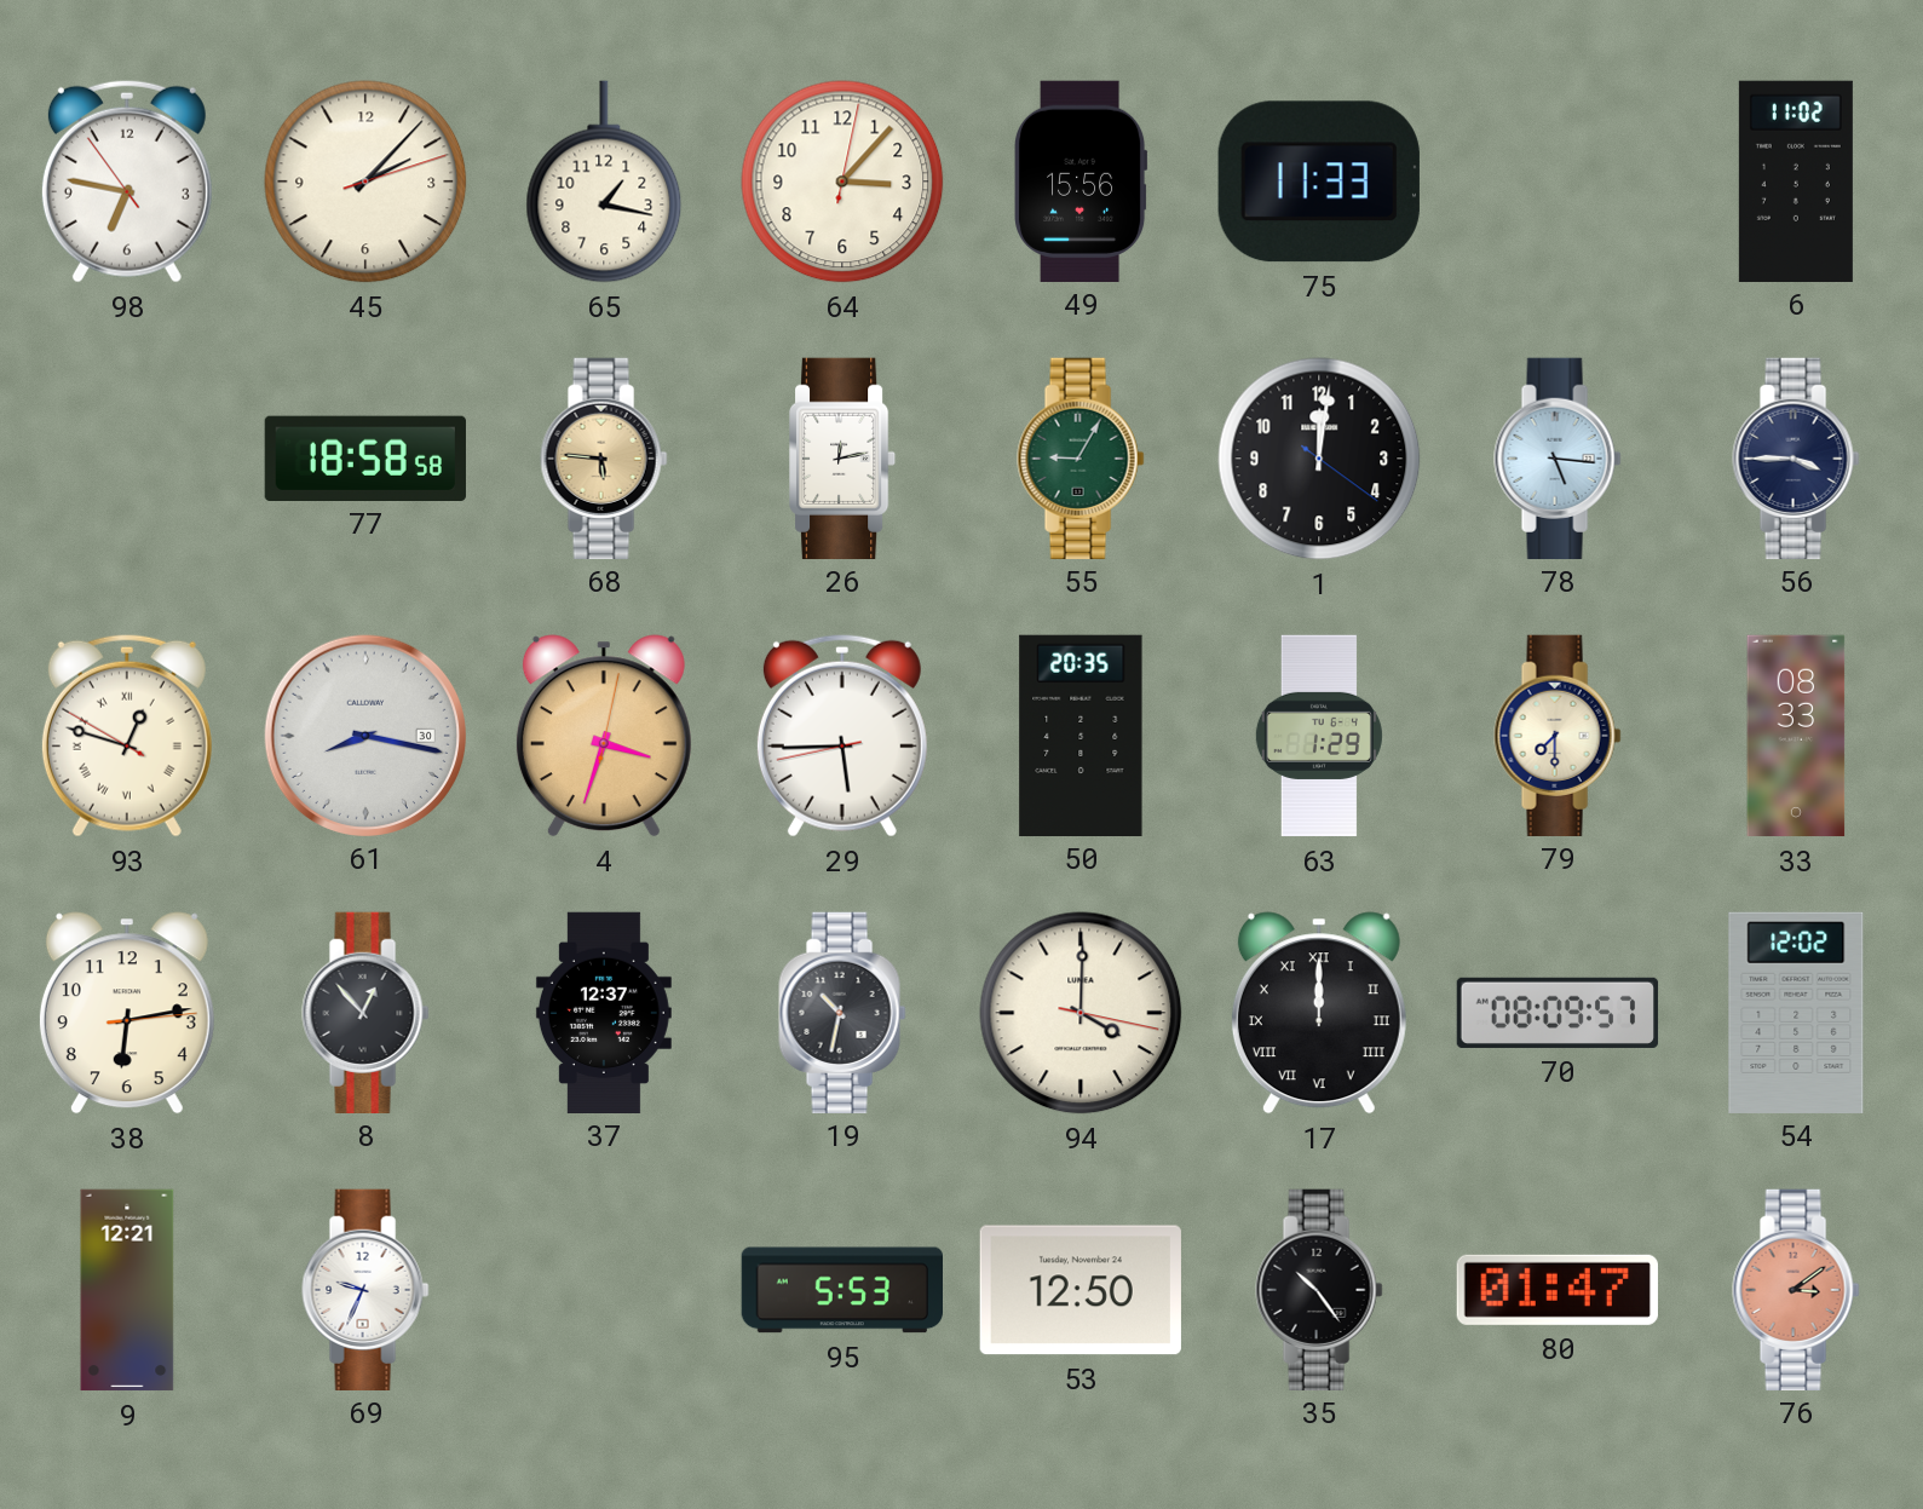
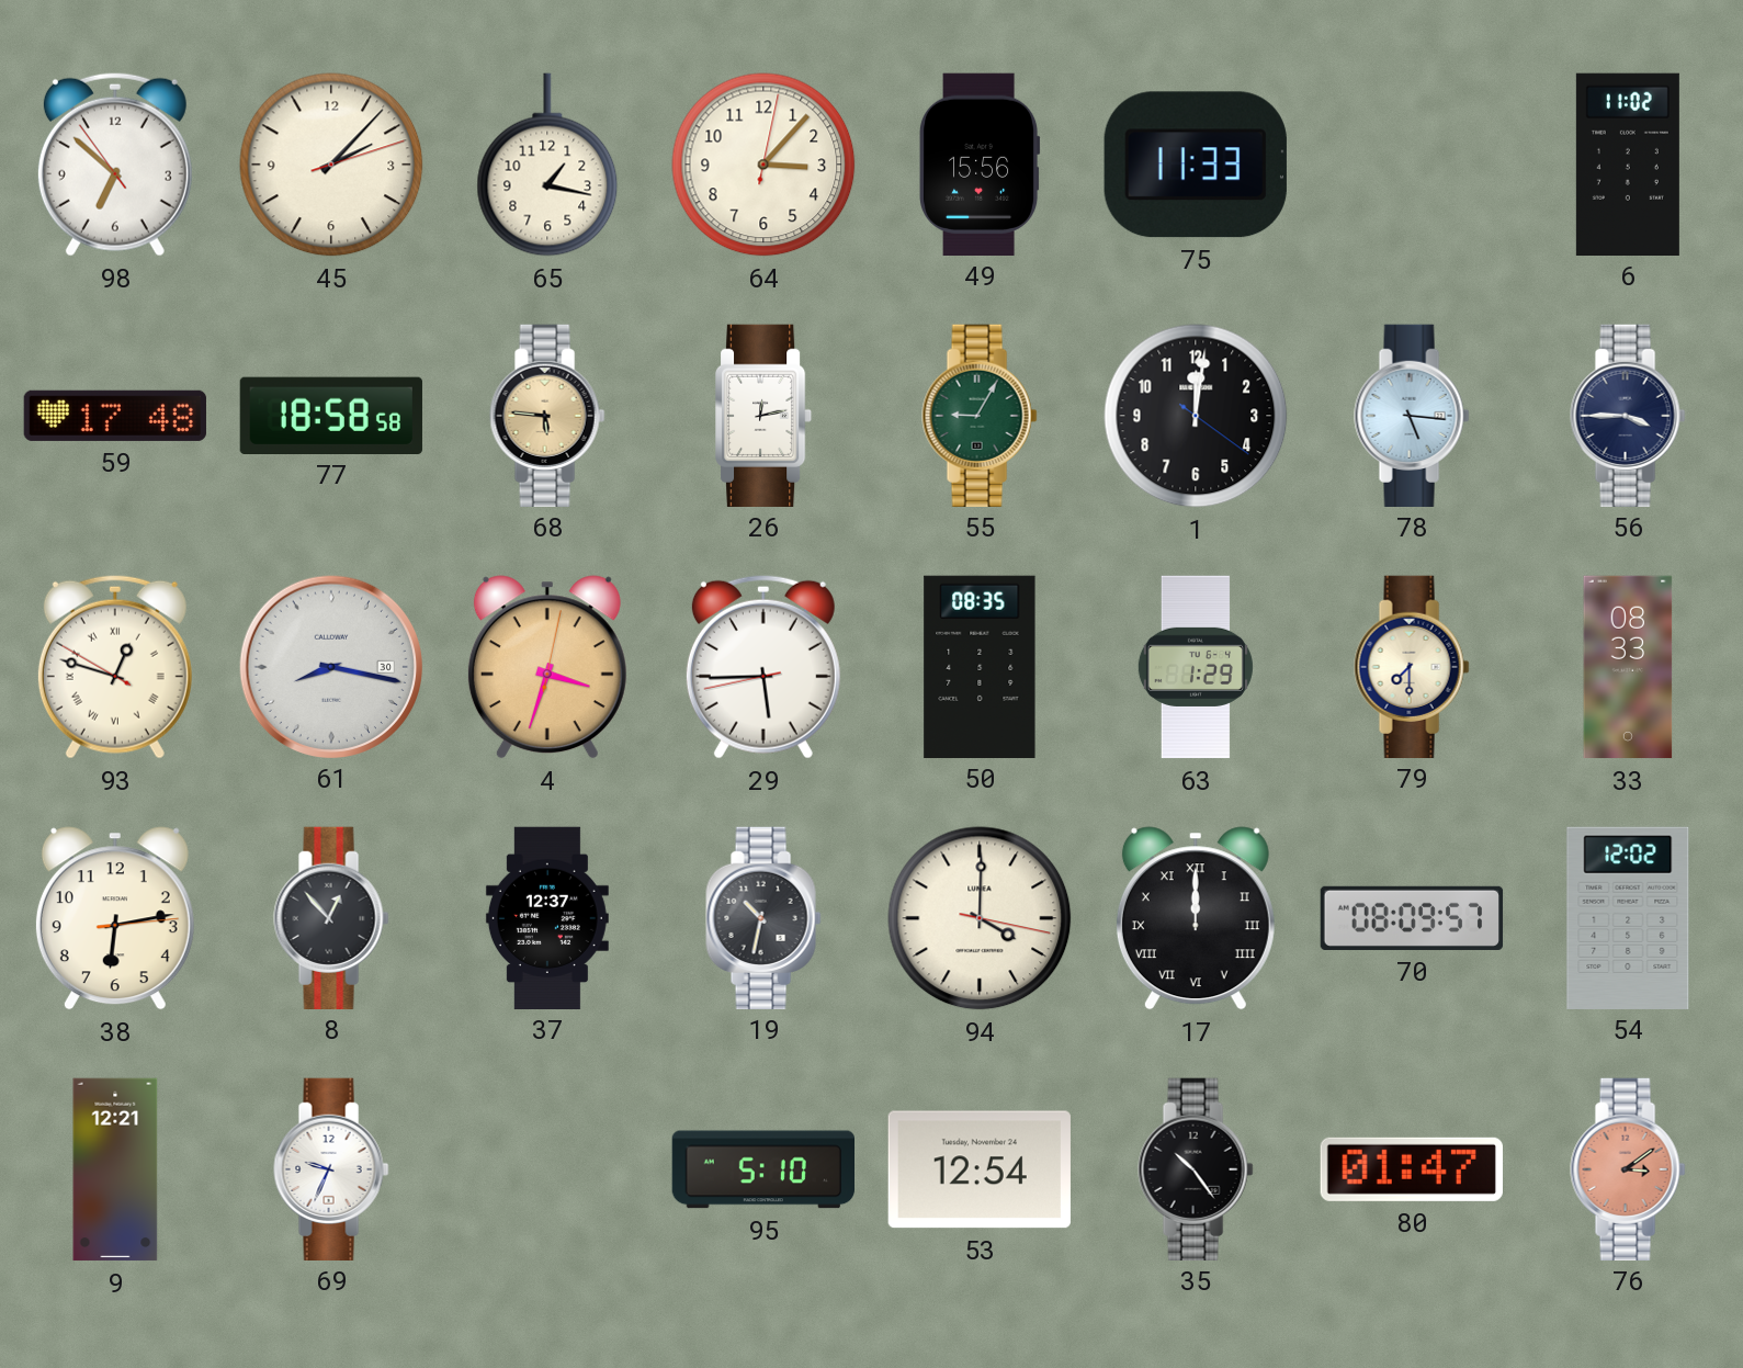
98: 6:46 -> 6:51 (115, 165)
59: none -> 17:48 (115, 416)
50: 20:35 -> 08:35 (980, 666)
95: 5:53 -> 5:10 (762, 1169)
53: 12:50 -> 12:54 (980, 1169)
